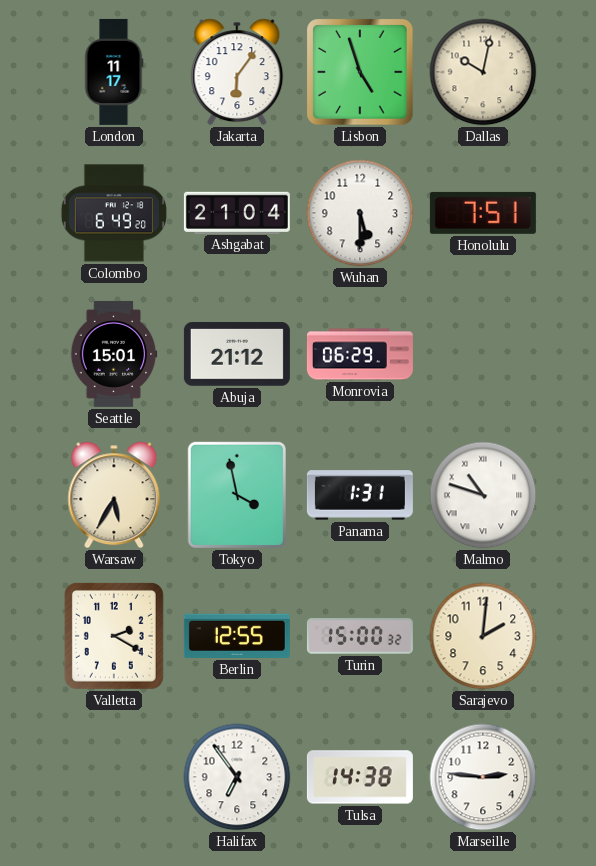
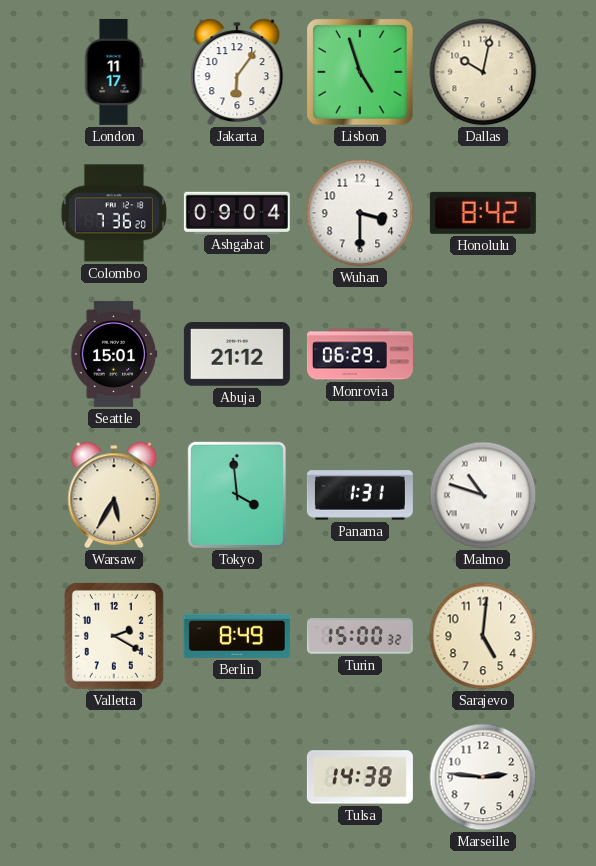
Colombo: 6:49 -> 7:36 (114, 213)
Ashgabat: 21:04 -> 09:04 (237, 212)
Wuhan: 5:30 -> 3:30 (360, 213)
Honolulu: 7:51 -> 8:42 (483, 213)
Tokyo: 3:58 -> 3:59 (237, 495)
Berlin: 12:55 -> 8:49 (237, 636)
Sarajevo: 2:01 -> 5:01 (483, 636)
Halifax: 6:54 -> none (237, 777)
